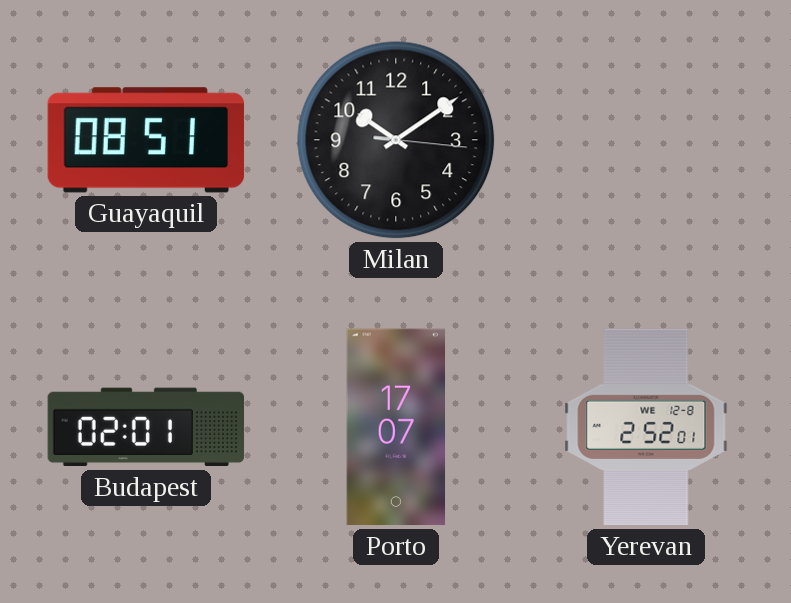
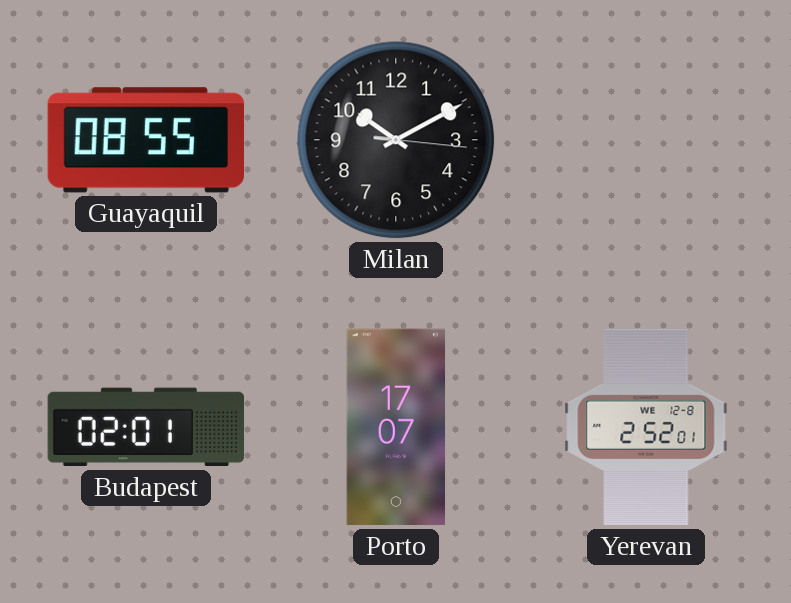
Guayaquil: 08:51 -> 08:55 (146, 140)
Milan: 10:09 -> 10:10 (396, 140)
